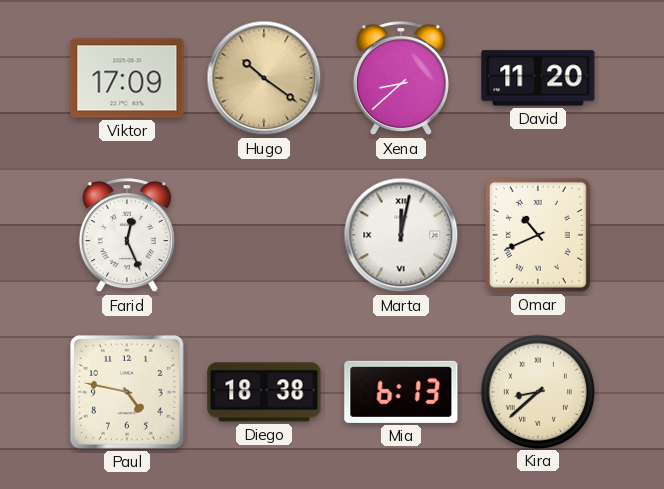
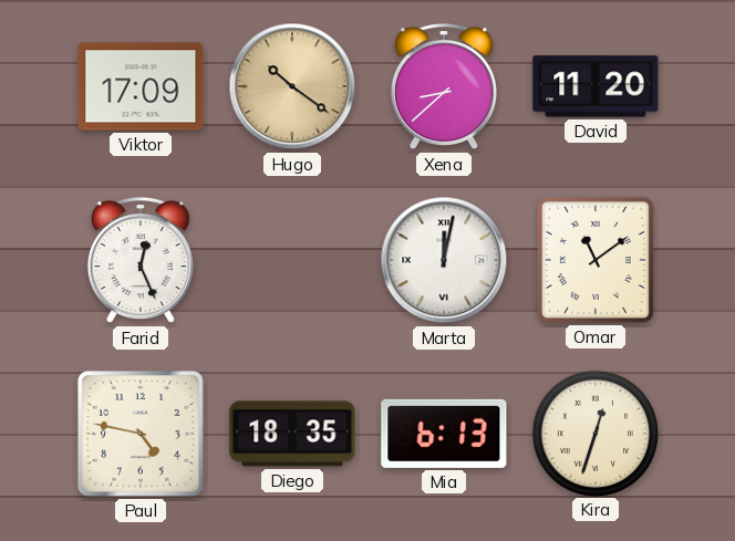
Omar: 10:41 -> 11:09 (596, 260)
Diego: 18:38 -> 18:35 (292, 434)
Kira: 8:38 -> 12:33 (594, 433)
